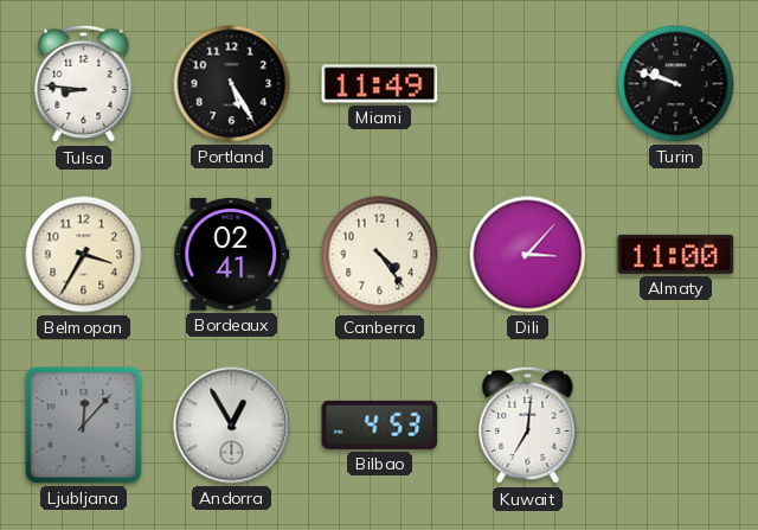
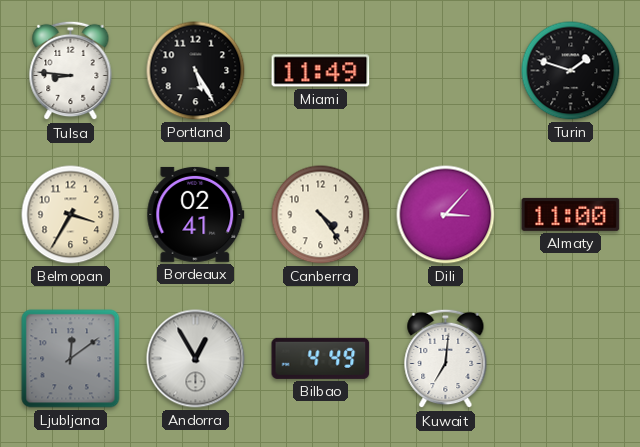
Turin: 9:48 -> 1:48 (571, 71)
Ljubljana: 12:07 -> 12:09 (71, 359)
Bilbao: 4:53 -> 4:49 (321, 358)
